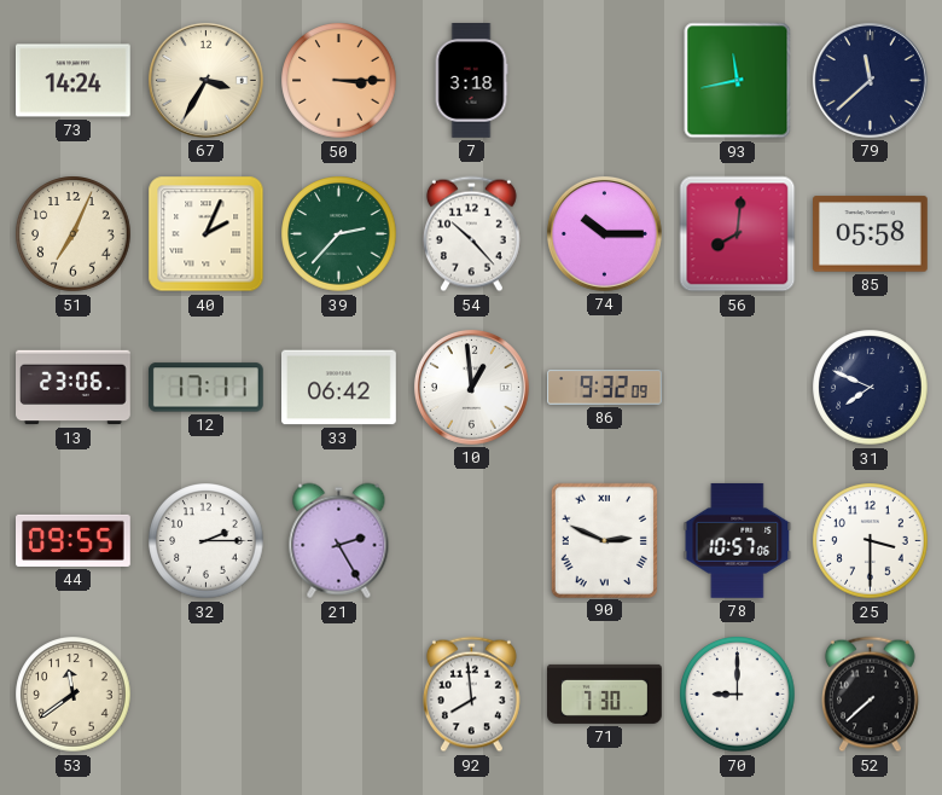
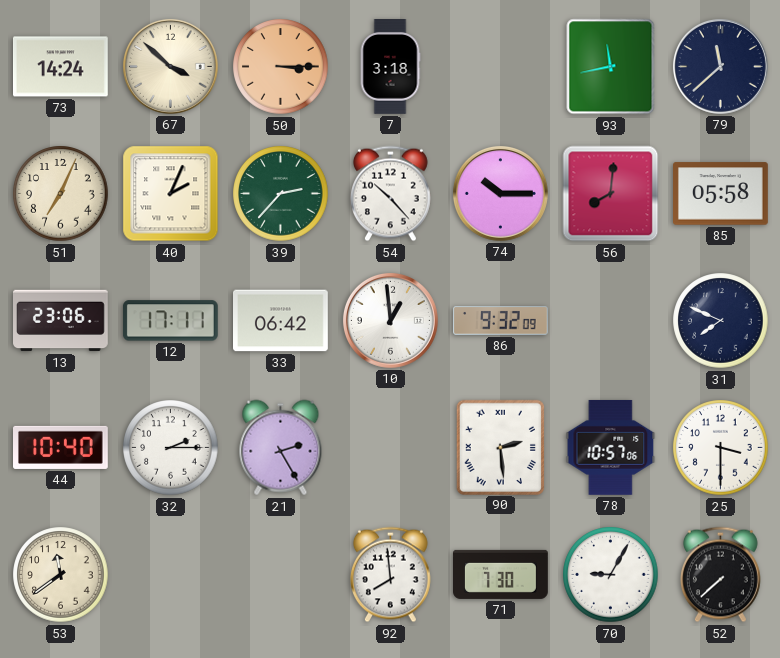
67: 3:35 -> 3:52 (170, 66)
44: 09:55 -> 10:40 (61, 447)
90: 2:49 -> 2:29 (500, 447)
70: 9:00 -> 9:05 (611, 575)
